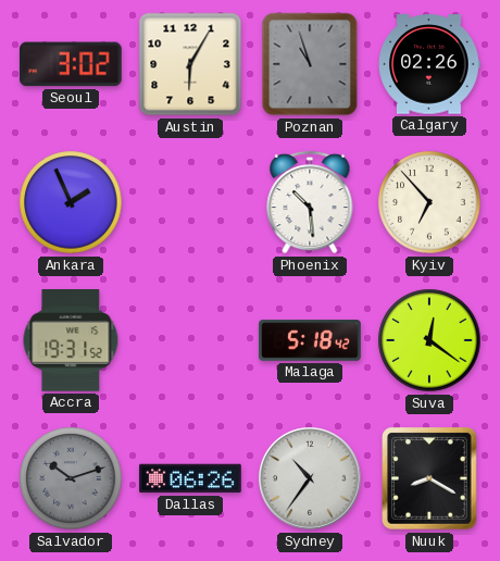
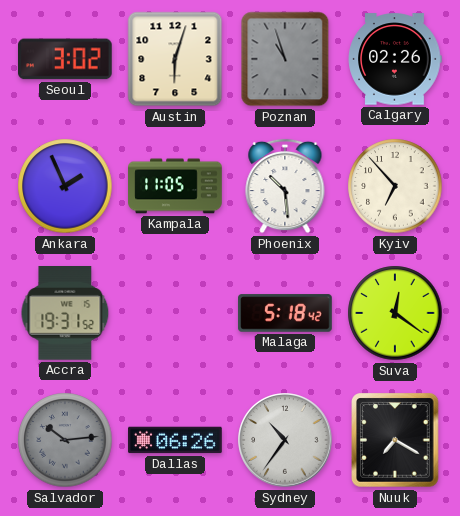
Austin: 6:05 -> 6:03 (175, 59)
Kampala: none -> 11:05 (175, 186)
Salvador: 10:12 -> 10:14 (65, 440)
Nuuk: 8:20 -> 7:20 (395, 440)
